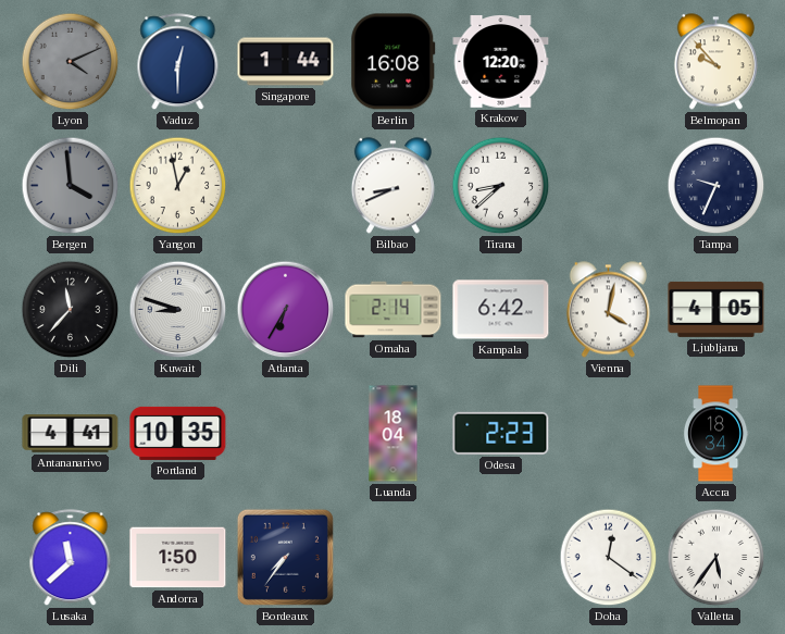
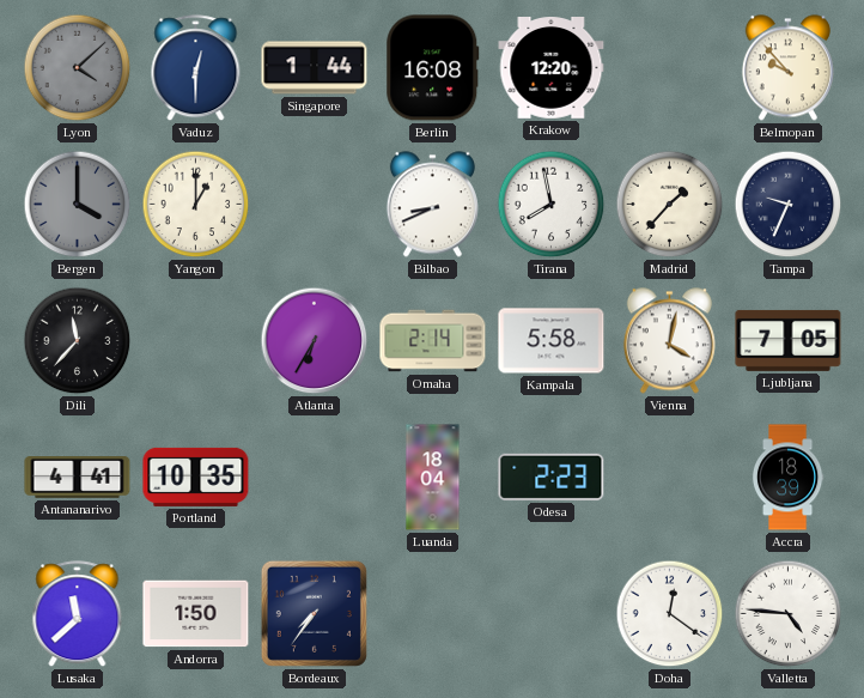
Lyon: 4:11 -> 4:08 (78, 68)
Bergen: 3:59 -> 4:00 (78, 205)
Yangon: 12:58 -> 1:00 (196, 205)
Tirana: 8:38 -> 7:58 (552, 205)
Madrid: none -> 1:37 (670, 205)
Kuwait: 8:48 -> none (178, 310)
Kampala: 6:42 -> 5:58 (552, 341)
Ljubljana: 4:05 -> 7:05 (789, 340)
Accra: 18:34 -> 18:39 (787, 478)
Valletta: 5:36 -> 4:46 (789, 614)
